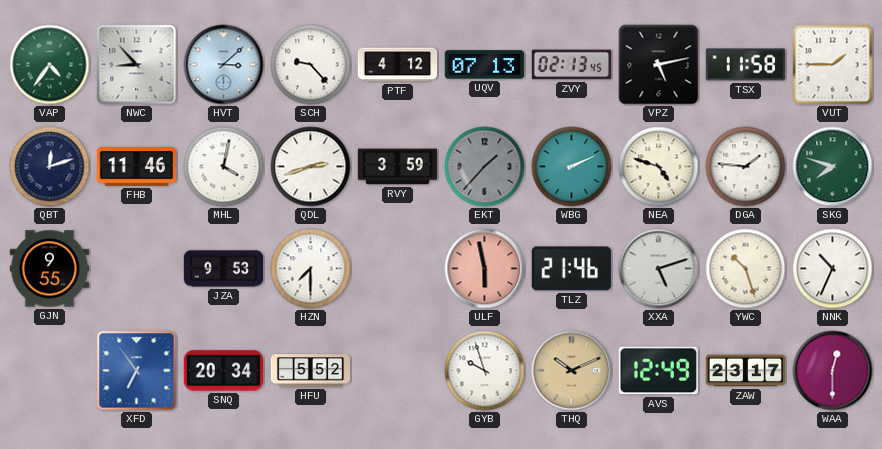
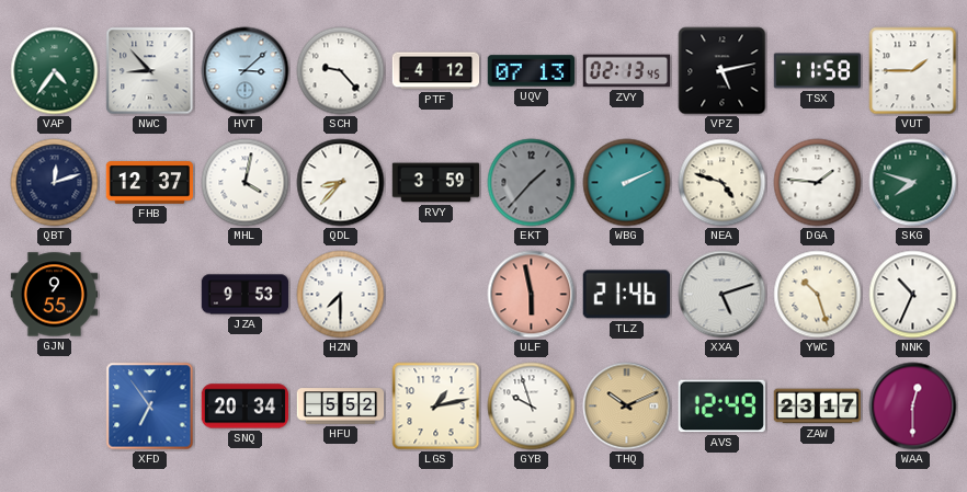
FHB: 11:46 -> 12:37 (150, 183)
QDL: 2:42 -> 8:37 (341, 183)
LGS: none -> 1:13 (436, 407)
